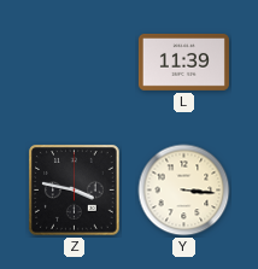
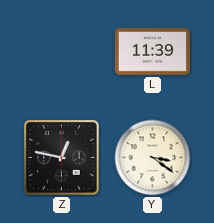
Z: 3:47 -> 12:47 (62, 158)
Y: 3:16 -> 3:21 (153, 158)
